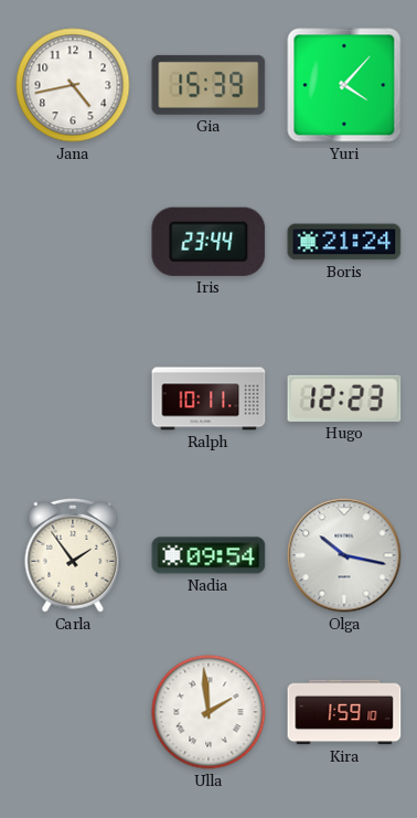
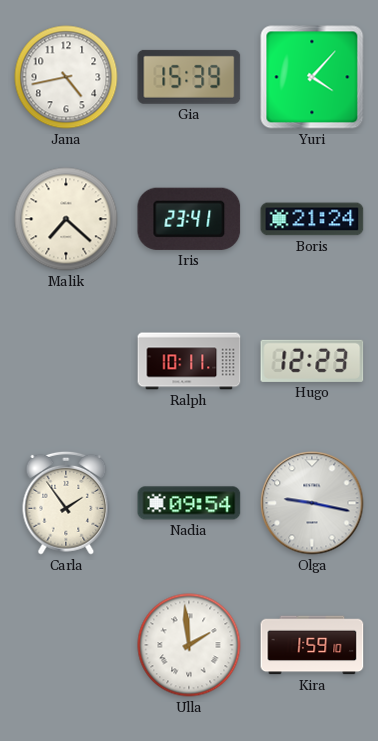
Malik: none -> 7:22 (66, 219)
Iris: 23:44 -> 23:41 (189, 219)
Olga: 10:17 -> 9:17 (312, 503)
